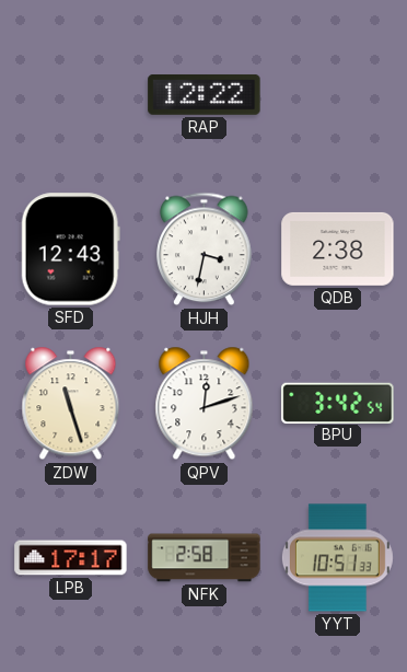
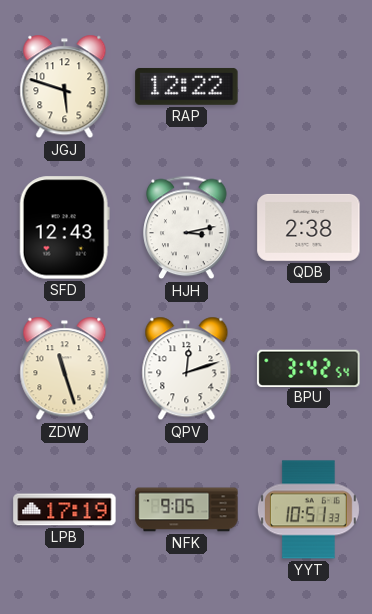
JGJ: none -> 5:48 (65, 87)
HJH: 3:32 -> 3:13 (187, 228)
LPB: 17:17 -> 17:19 (65, 510)
NFK: 2:58 -> 9:05 (187, 510)
